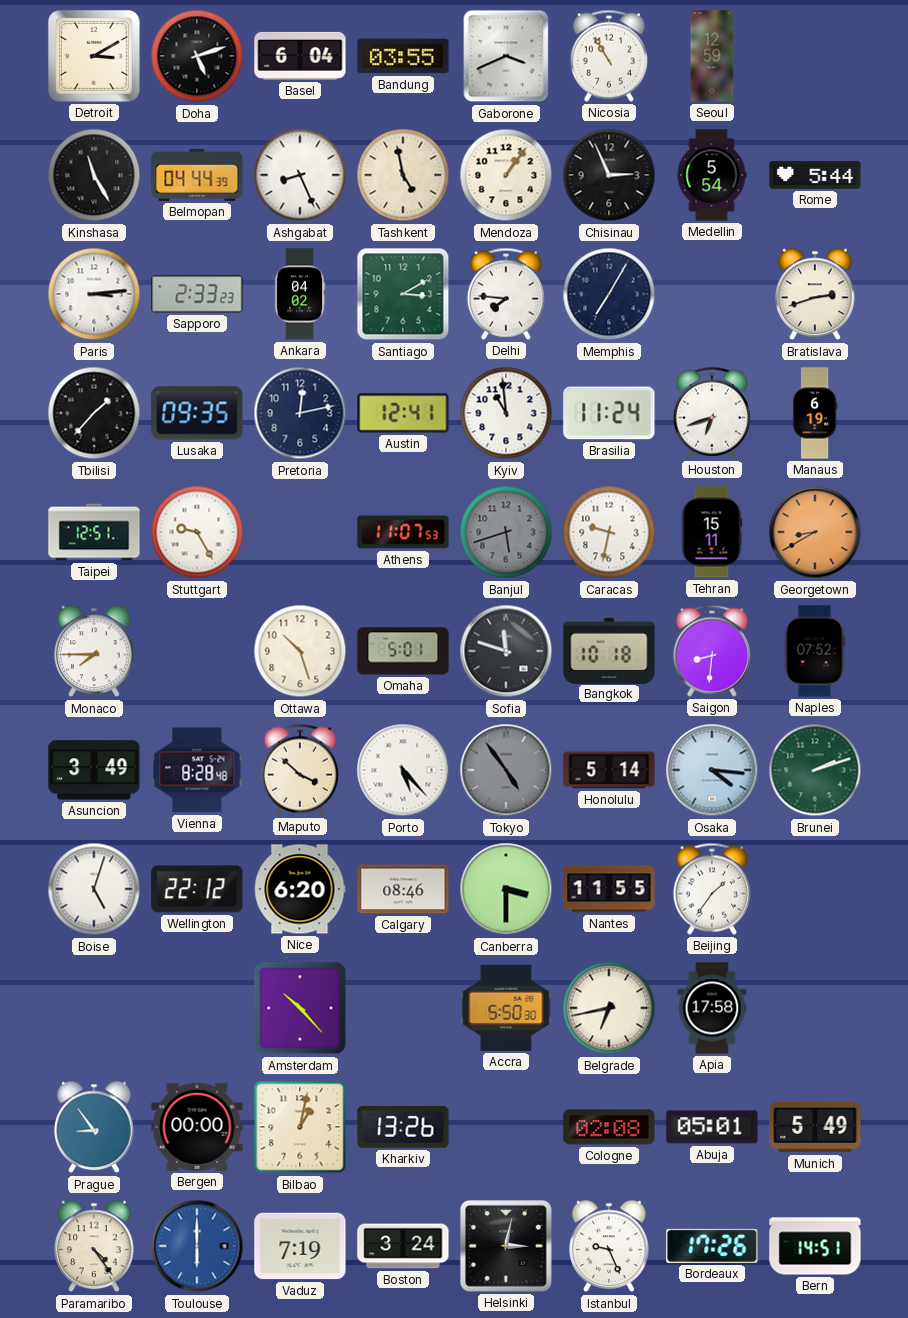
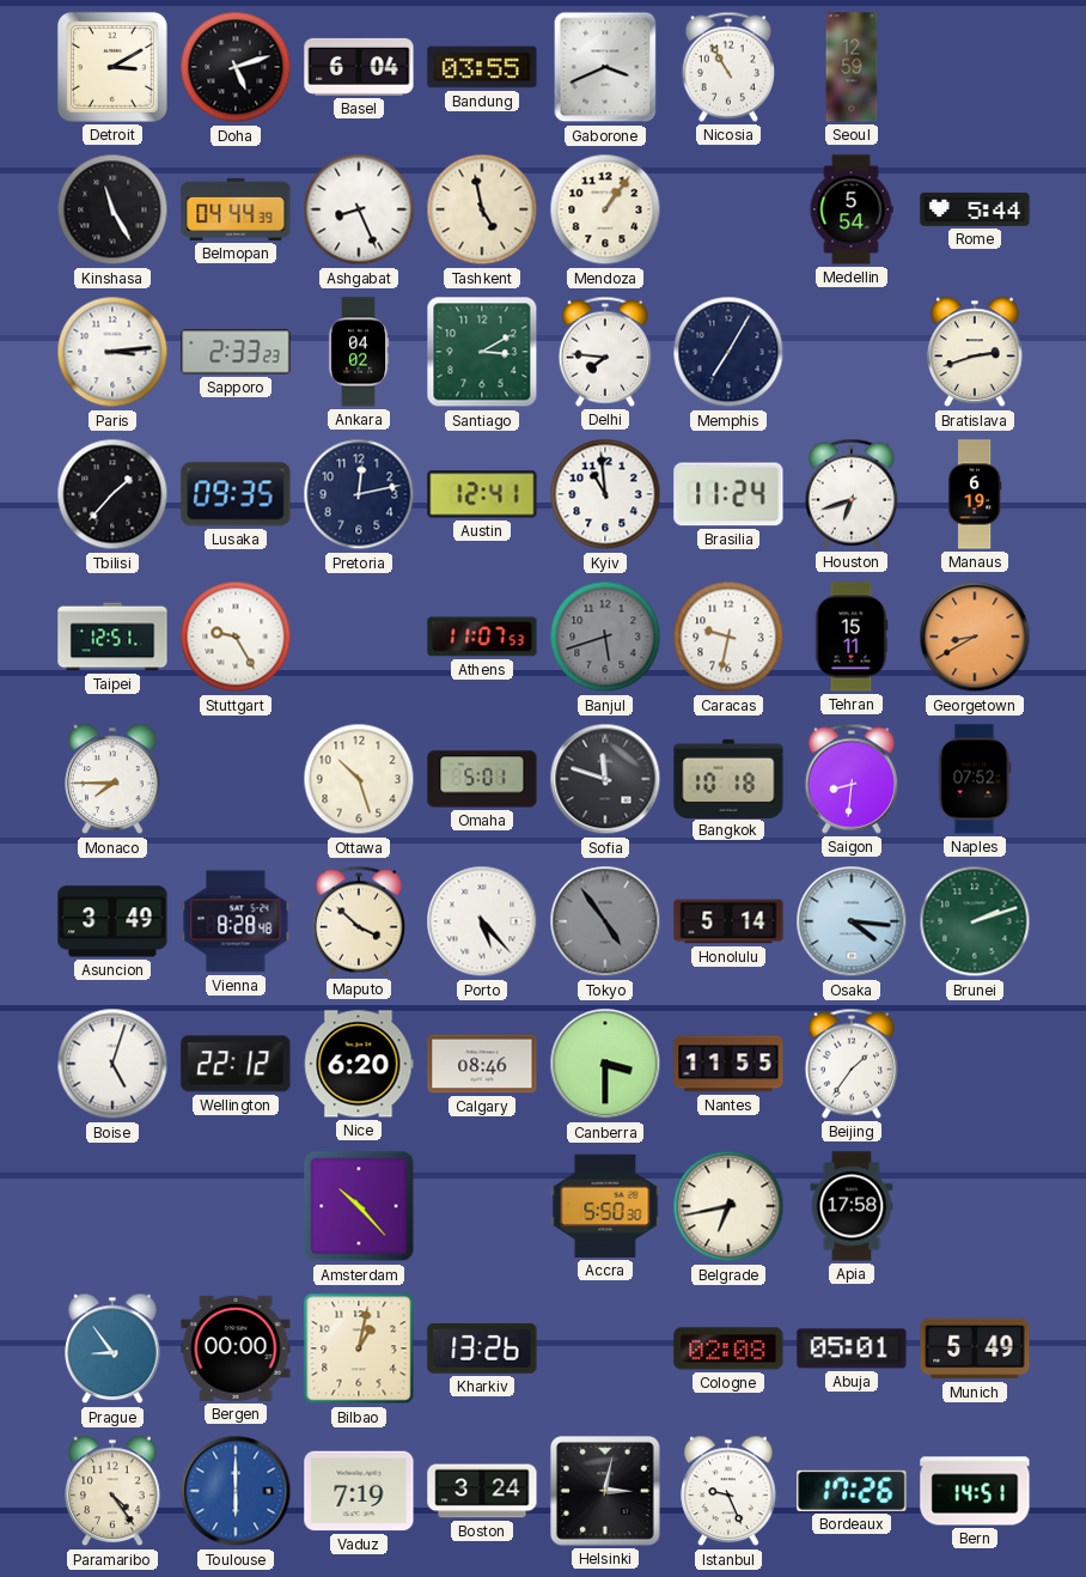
Chisinau: 2:56 -> none (609, 175)
